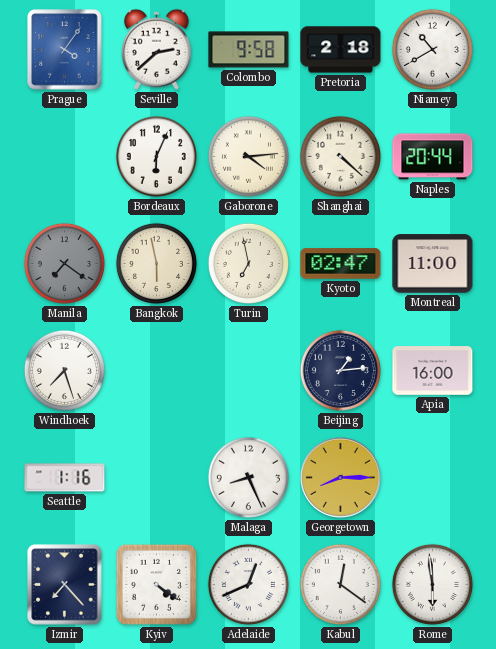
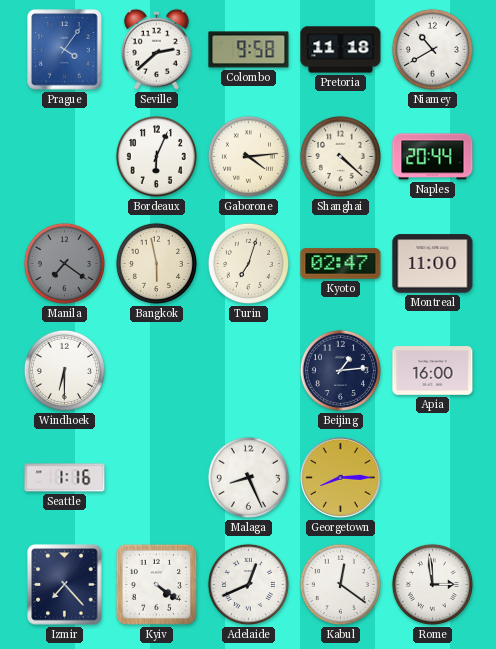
Pretoria: 2:18 -> 11:18 (341, 50)
Turin: 6:58 -> 7:03 (248, 263)
Windhoek: 7:27 -> 6:30 (64, 370)
Rome: 5:59 -> 2:59 (432, 584)
